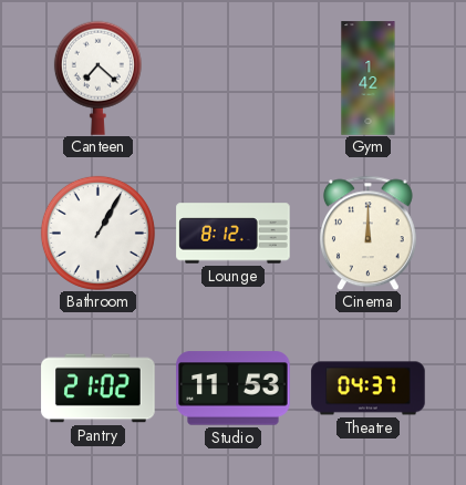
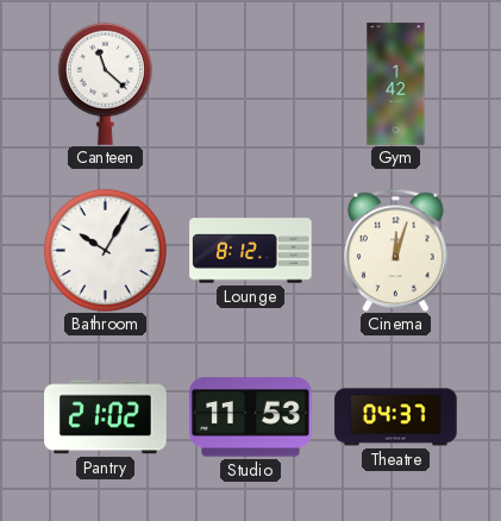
Canteen: 7:22 -> 11:22 (105, 83)
Bathroom: 1:05 -> 10:05 (105, 250)
Cinema: 12:00 -> 12:03 (395, 250)
